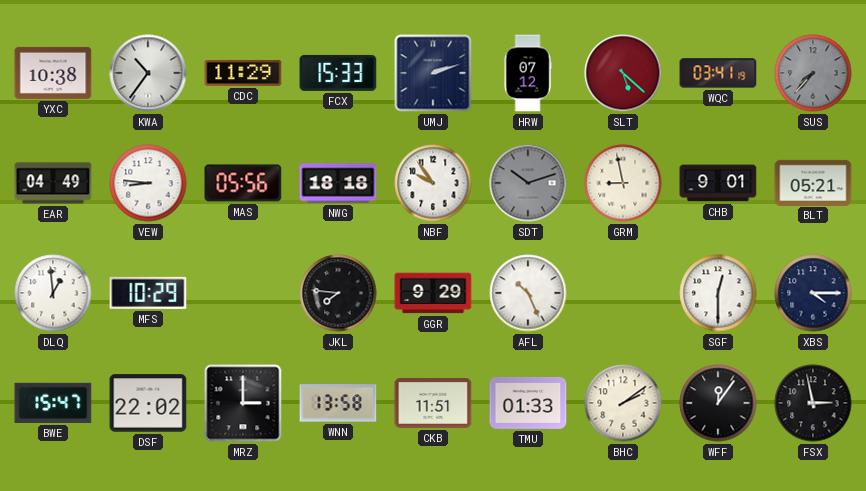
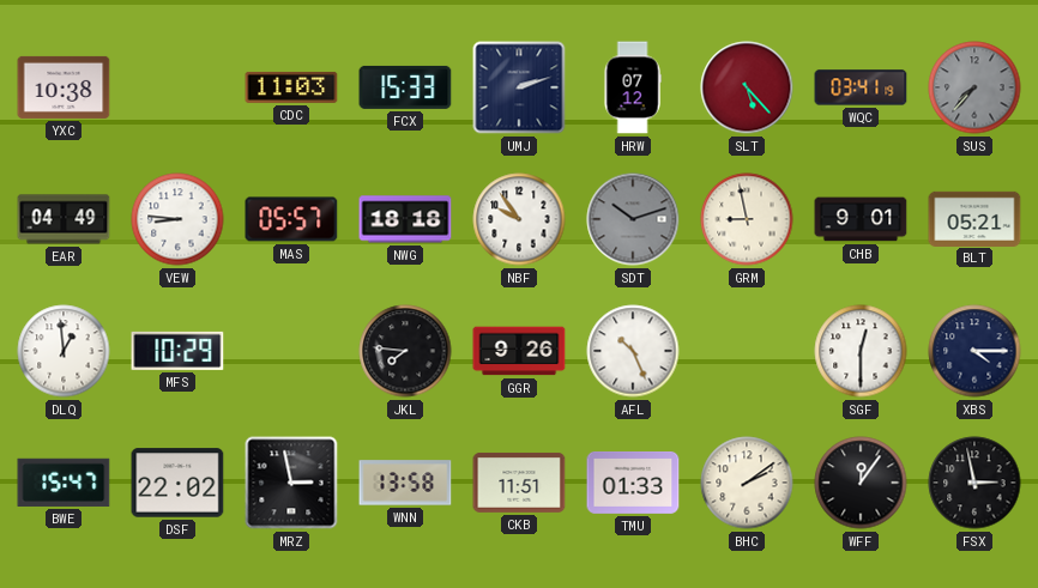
KWA: 10:36 -> none (148, 73)
CDC: 11:29 -> 11:03 (291, 87)
SLT: 5:22 -> 5:23 (747, 87)
MAS: 05:56 -> 05:57 (291, 219)
GGR: 9:29 -> 9:26 (519, 351)
MRZ: 3:00 -> 2:58 (291, 483)
